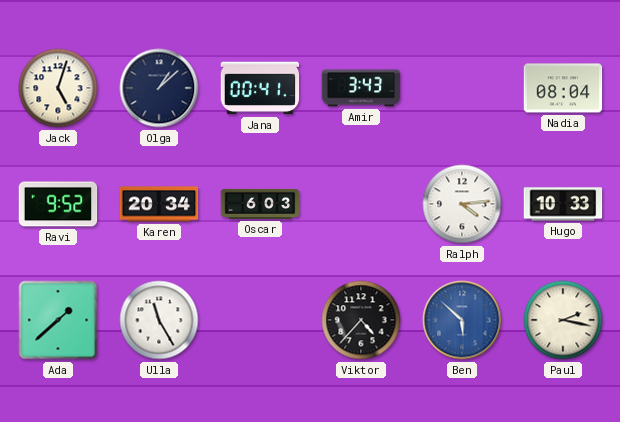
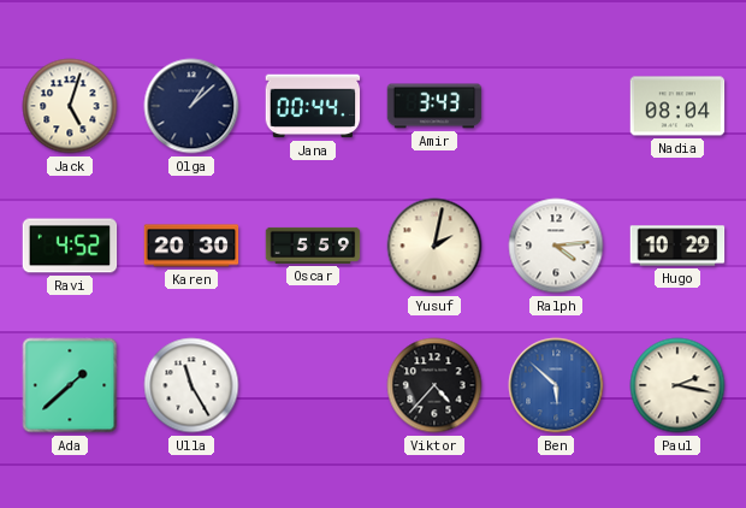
Jana: 00:41 -> 00:44 (313, 106)
Ravi: 9:52 -> 4:52 (70, 246)
Karen: 20:34 -> 20:30 (191, 246)
Oscar: 6:03 -> 5:59 (313, 246)
Yusuf: none -> 2:02 (434, 246)
Hugo: 10:33 -> 10:29 (677, 246)
